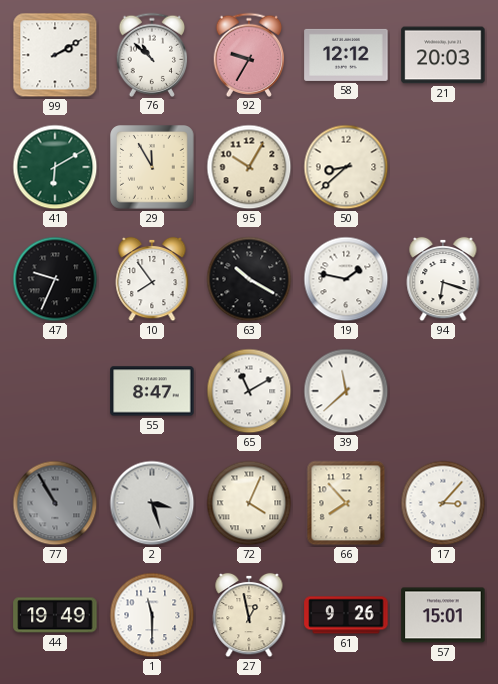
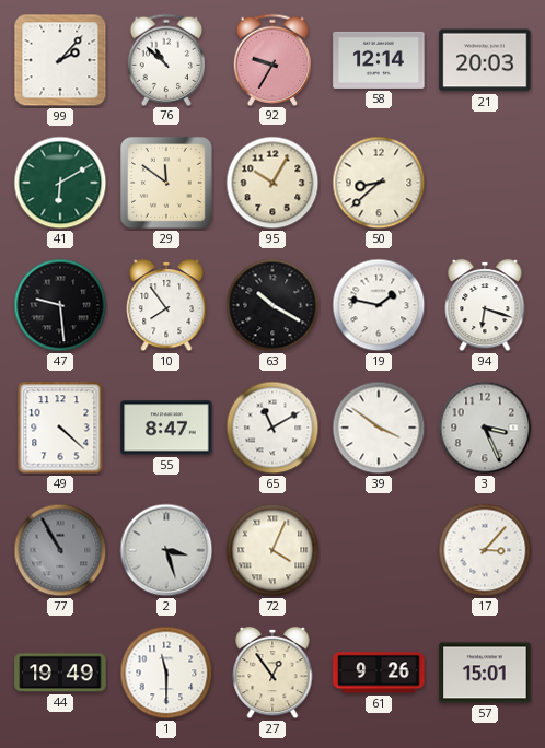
99: 2:10 -> 2:07 (60, 60)
58: 12:12 -> 12:14 (379, 60)
29: 11:55 -> 11:51 (167, 184)
47: 9:34 -> 9:29 (60, 305)
49: none -> 4:22 (60, 428)
39: 11:38 -> 3:51 (379, 428)
3: none -> 3:26 (485, 428)
66: 7:53 -> none (346, 503)
27: 12:58 -> 12:54 (272, 673)
